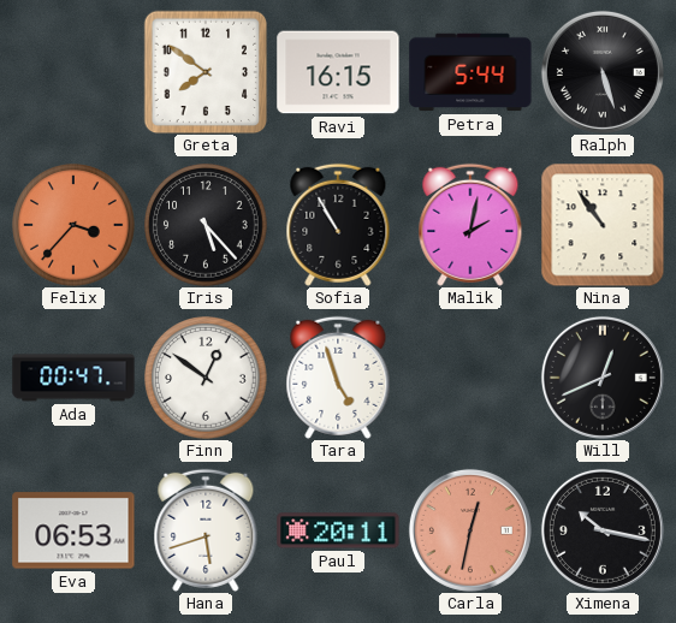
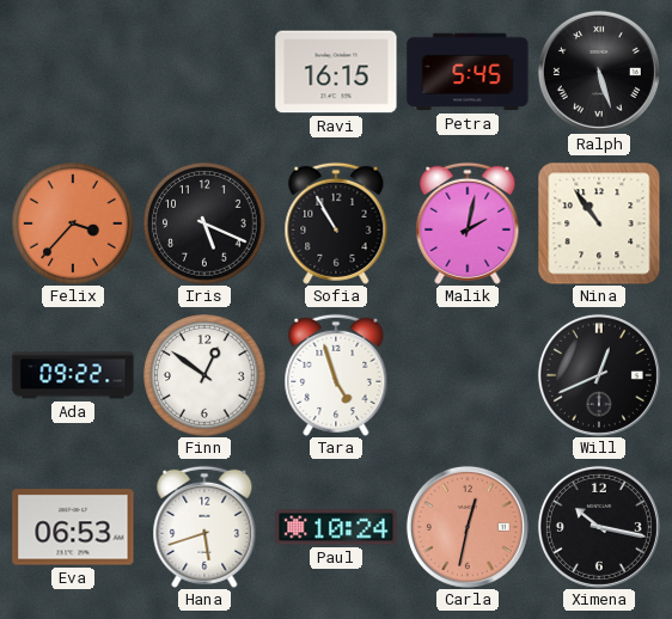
Greta: 7:51 -> none (206, 72)
Petra: 5:44 -> 5:45 (468, 72)
Iris: 5:23 -> 5:19 (204, 223)
Ada: 00:47 -> 09:22 (73, 375)
Paul: 20:11 -> 10:24 (336, 527)
